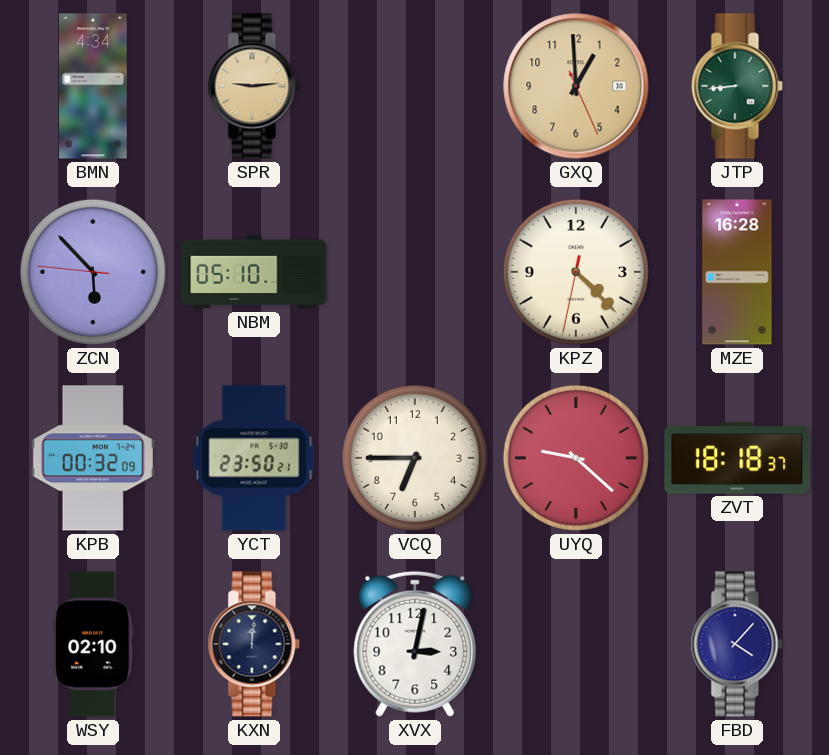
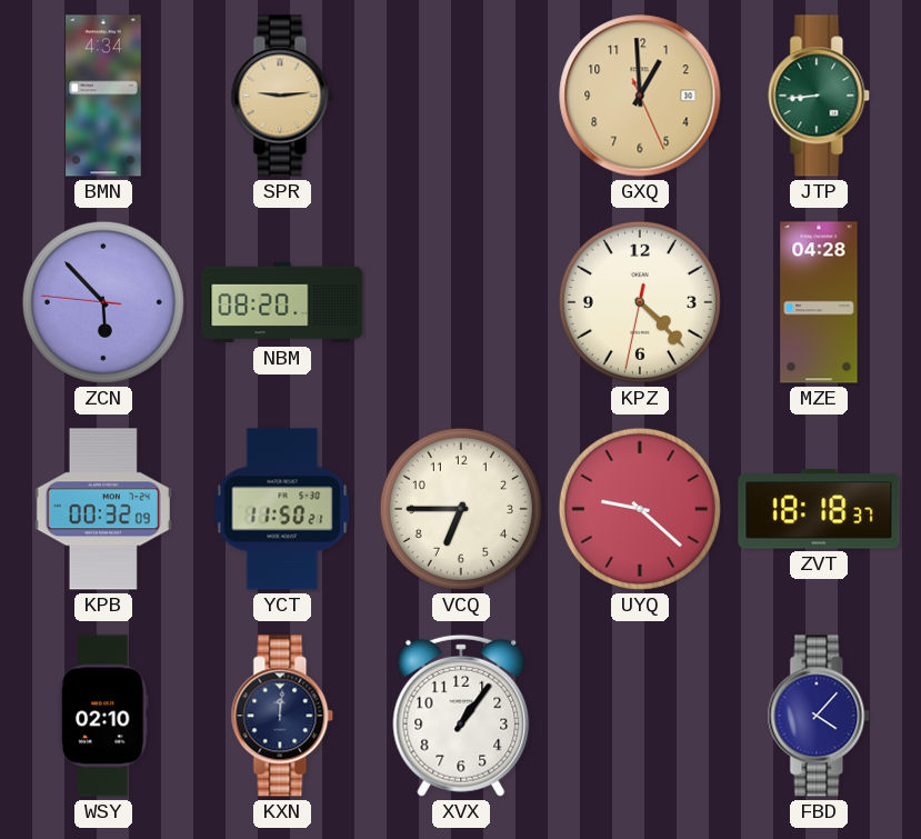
NBM: 05:10 -> 08:20 (282, 302)
MZE: 16:28 -> 04:28 (819, 302)
YCT: 23:50 -> 11:50 (282, 509)
XVX: 3:02 -> 1:06 (461, 716)
